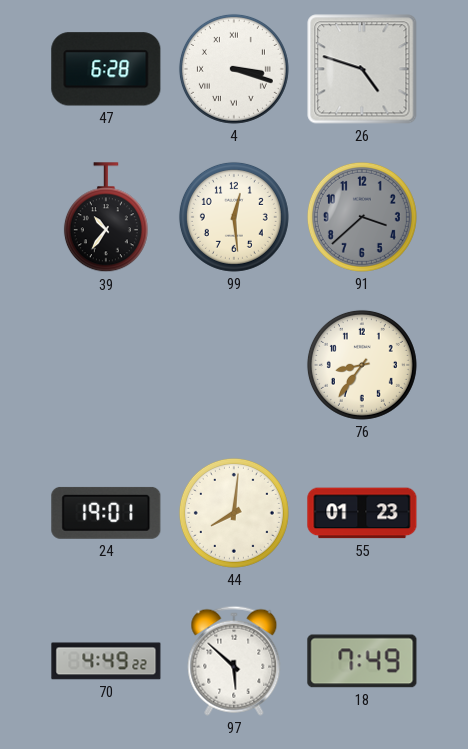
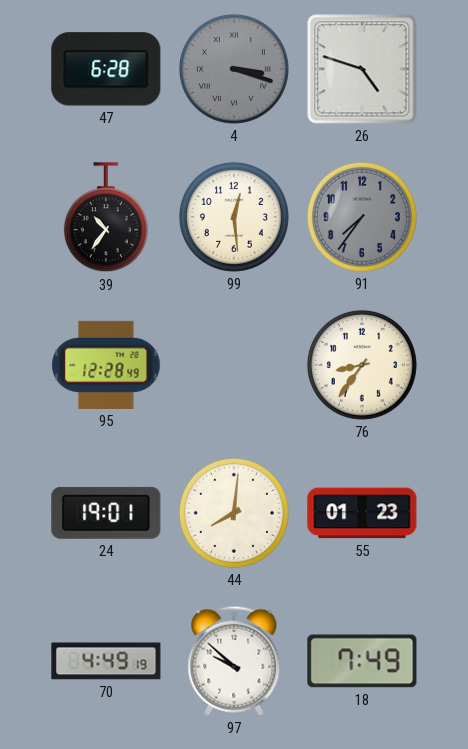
4 dial: white -> grey (234, 69)
91: 3:38 -> 7:36 (362, 217)
95: none -> 12:28 (106, 365)
70: 4:49:22 -> 4:49:19 (106, 661)
97: 5:52 -> 9:52 (234, 661)
